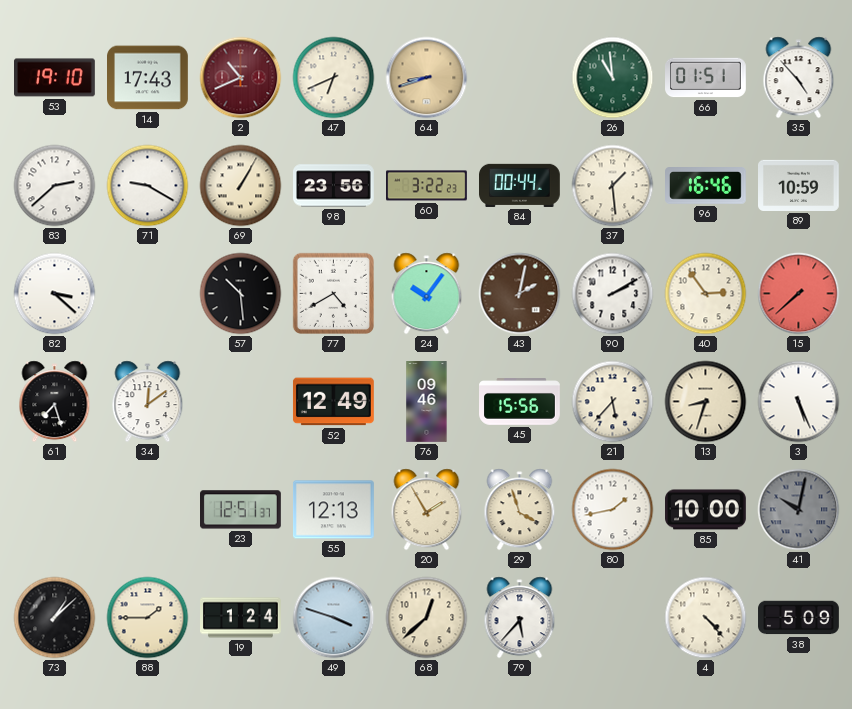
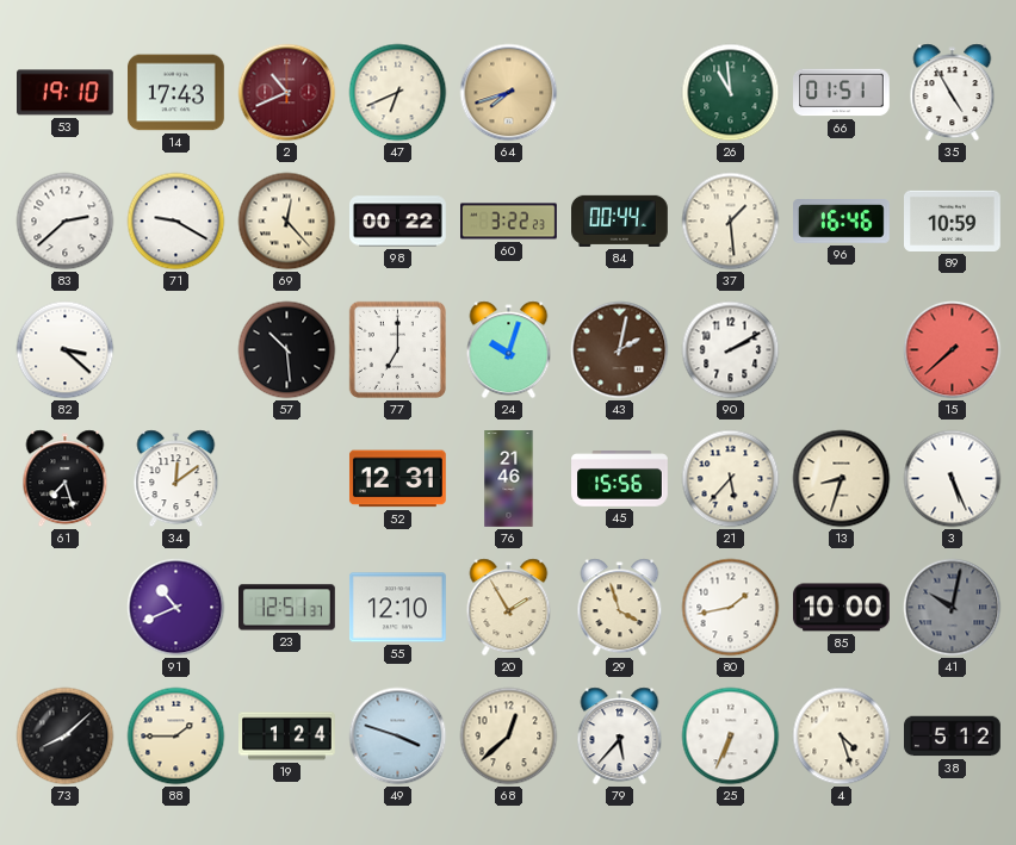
64: 8:42 -> 7:42 (509, 93)
35: 4:53 -> 4:55 (953, 93)
69: 1:05 -> 12:23 (287, 222)
98: 23:56 -> 00:22 (398, 222)
77: 4:40 -> 7:00 (397, 349)
24: 10:06 -> 10:03 (509, 350)
40: 2:54 -> none (706, 294)
52: 12:49 -> 12:31 (397, 479)
76: 09:46 -> 21:46 (509, 479)
91: none -> 10:41 (176, 608)
55: 12:13 -> 12:10 (398, 608)
73: 1:08 -> 8:08 (66, 737)
25: none -> 6:34 (731, 737)
4: 4:23 -> 4:27 (842, 737)
38: 5:09 -> 5:12 (953, 737)
